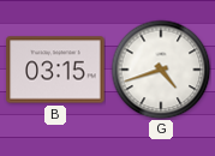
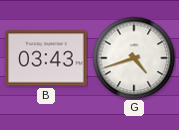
B: 03:15 -> 03:43 (46, 58)
